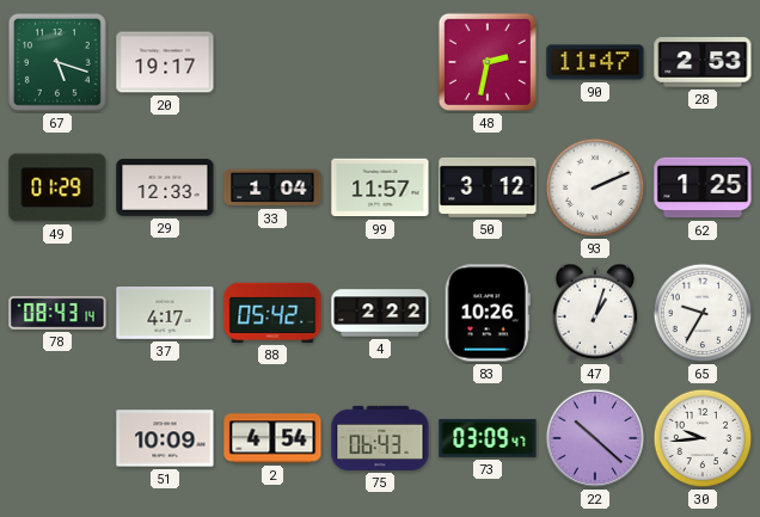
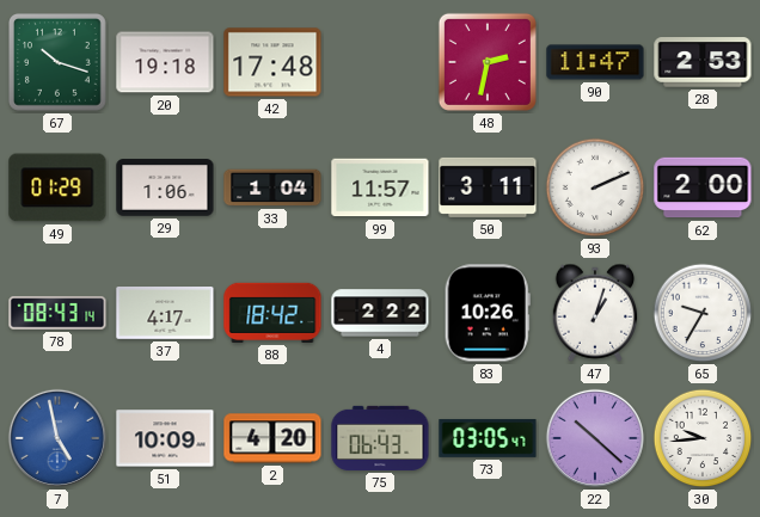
67: 5:18 -> 10:18 (59, 63)
20: 19:17 -> 19:18 (165, 62)
42: none -> 17:48 (272, 62)
29: 12:33 -> 1:06 (165, 187)
50: 3:12 -> 3:11 (488, 187)
62: 1:25 -> 2:00 (703, 187)
88: 05:42 -> 18:42 (272, 313)
7: none -> 4:58 (57, 438)
2: 4:54 -> 4:20 (272, 438)
73: 03:09 -> 03:05 (488, 438)
